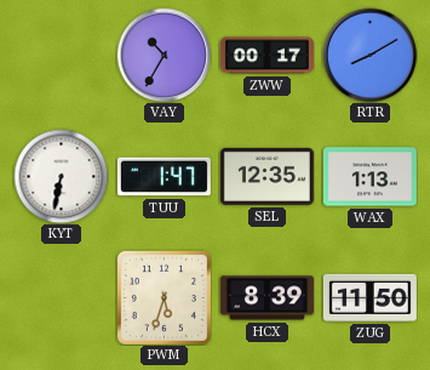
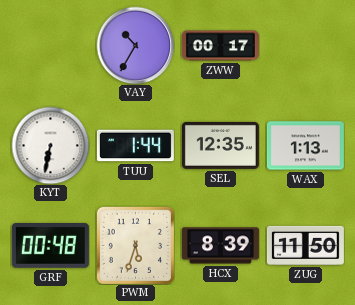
RTR: 8:10 -> none (369, 55)
TUU: 1:47 -> 1:44 (135, 146)
GRF: none -> 00:48 (50, 246)
